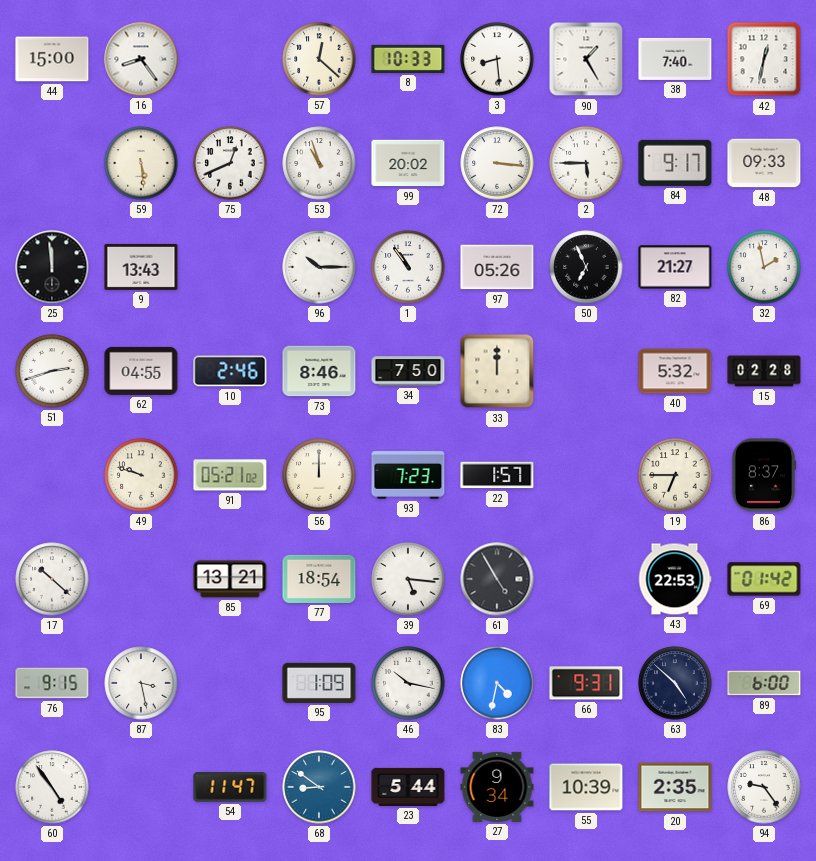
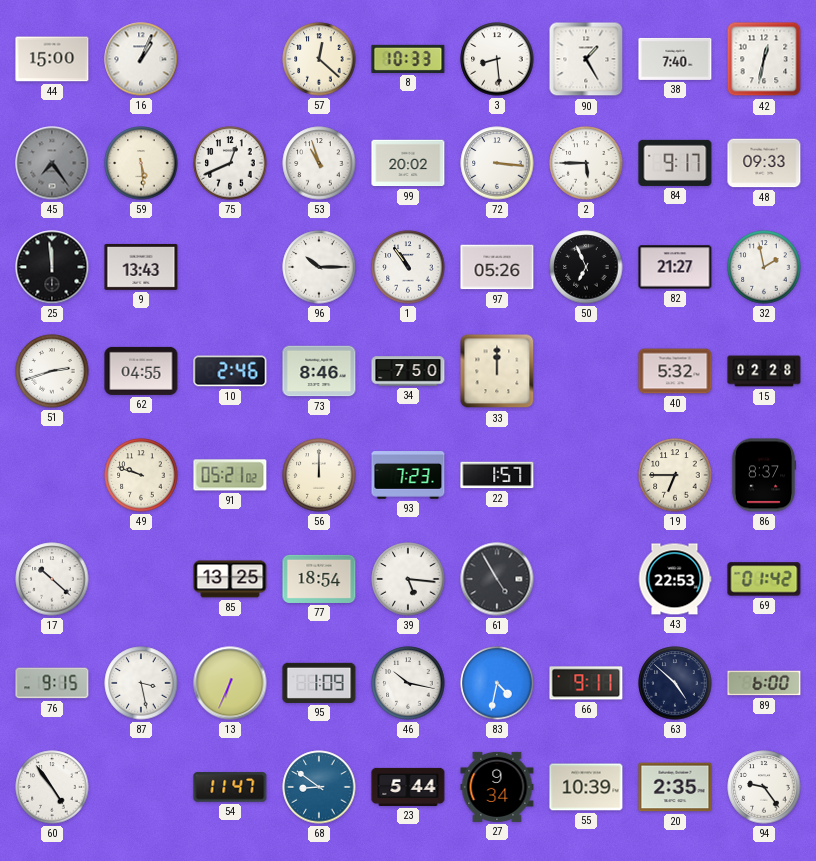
16: 8:24 -> 1:04 (141, 59)
45: none -> 7:24 (52, 163)
85: 13:21 -> 13:25 (230, 579)
13: none -> 6:34 (230, 683)
66: 9:31 -> 9:11 (586, 683)
